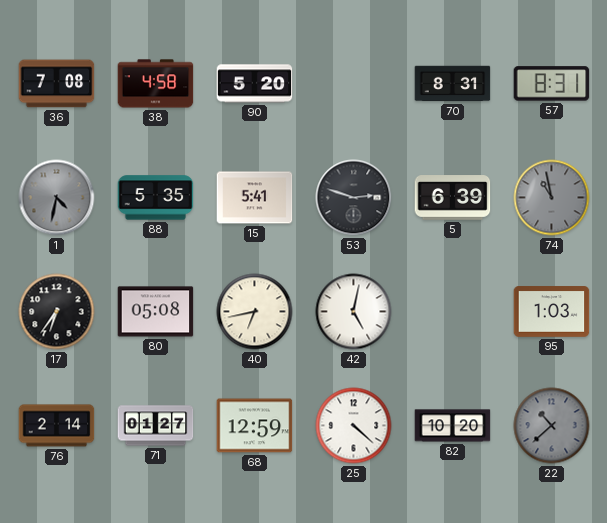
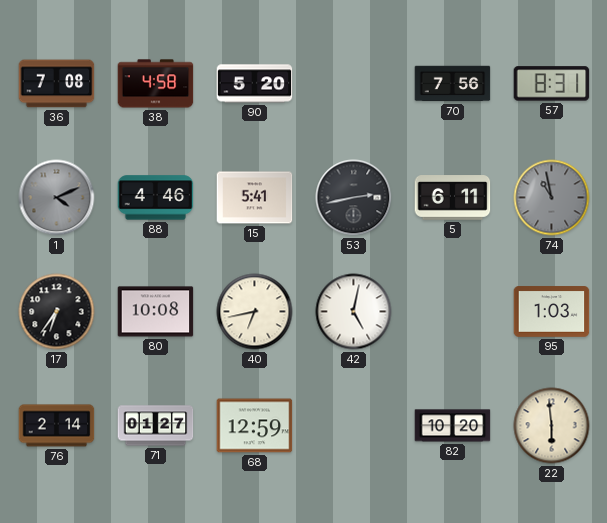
70: 8:31 -> 7:56 (453, 84)
1: 4:32 -> 4:11 (57, 198)
88: 5:35 -> 4:46 (156, 198)
53: 2:48 -> 2:43 (354, 198)
5: 6:39 -> 6:11 (453, 198)
80: 05:08 -> 10:08 (156, 312)
25: 4:22 -> none (354, 426)
22: 10:38 -> 5:59 (552, 426)
22 dial: grey -> cream (552, 426)
